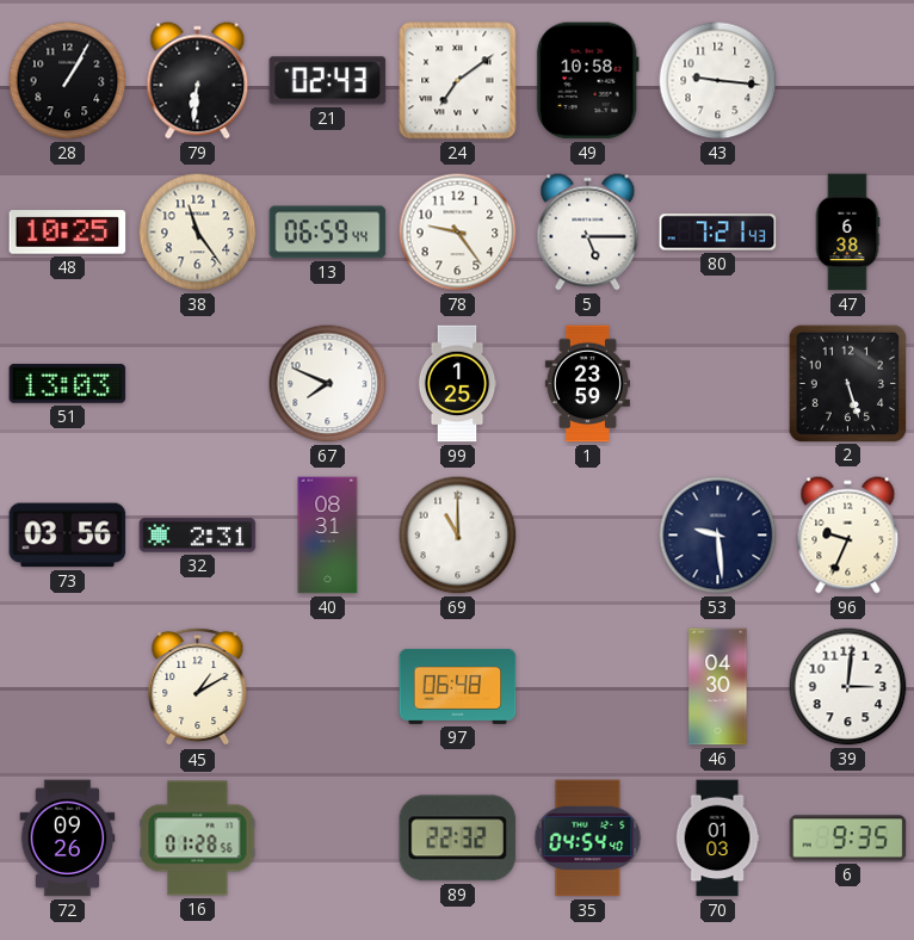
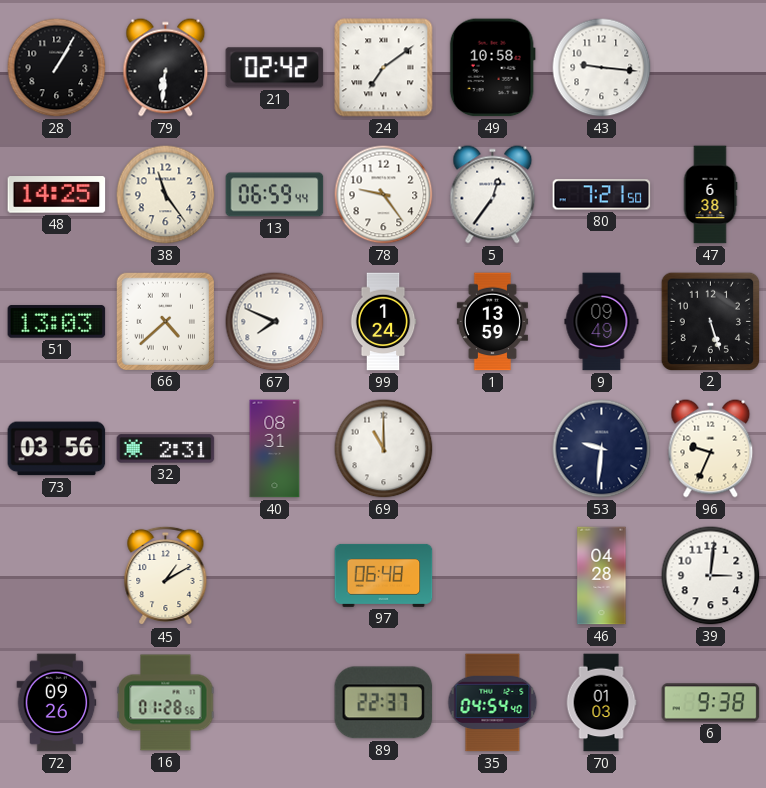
21: 02:43 -> 02:42 (275, 68)
48: 10:25 -> 14:25 (57, 195)
5: 5:15 -> 12:36 (493, 195)
80: 7:21:43 -> 7:21:50 (602, 195)
66: none -> 4:38 (165, 321)
99: 1:25 -> 1:24 (383, 322)
1: 23:59 -> 13:59 (492, 322)
9: none -> 09:49 (602, 322)
53: 9:29 -> 9:31 (602, 449)
46: 04:30 -> 04:28 (602, 576)
89: 22:32 -> 22:37 (384, 703)
6: 9:35 -> 9:38 (711, 703)
